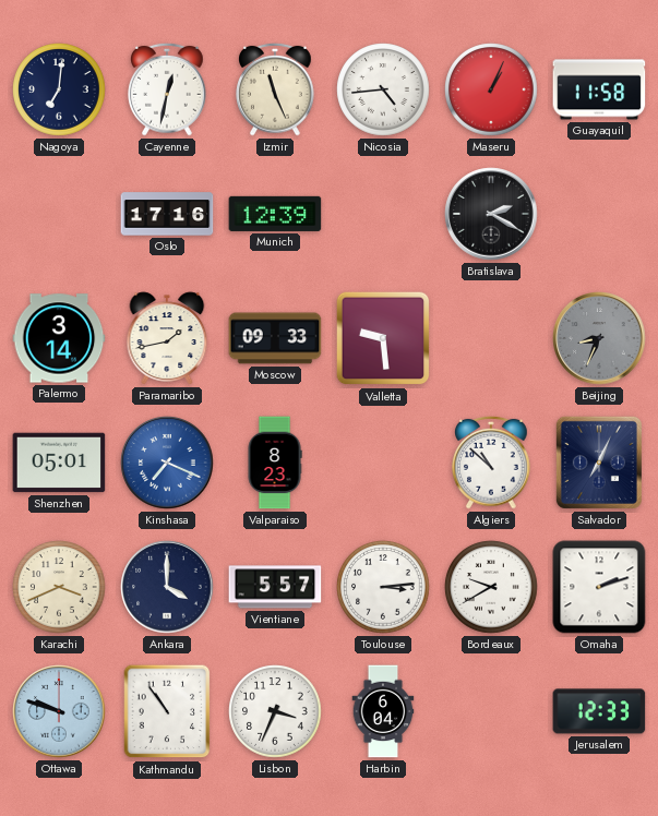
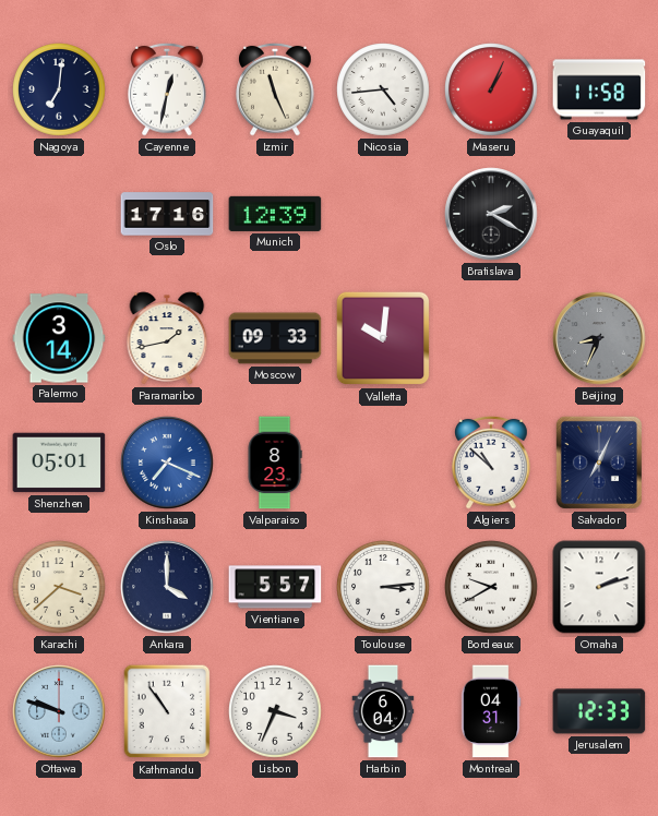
Valletta: 9:29 -> 10:01 (383, 338)
Karachi: 3:41 -> 3:38 (59, 587)
Montreal: none -> 04:31 (491, 711)
